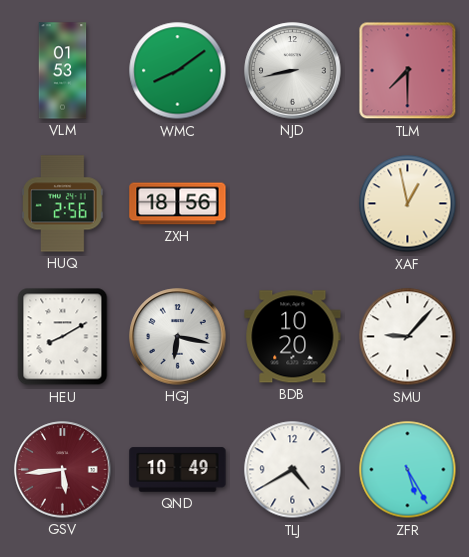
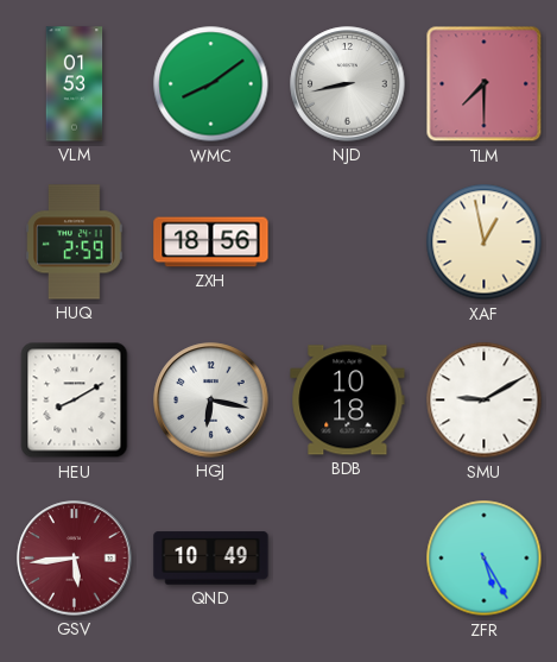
HUQ: 2:56 -> 2:59 (75, 242)
BDB: 10:20 -> 10:18 (348, 401)
SMU: 9:07 -> 9:10 (485, 401)
TLJ: 4:40 -> none (293, 470)
